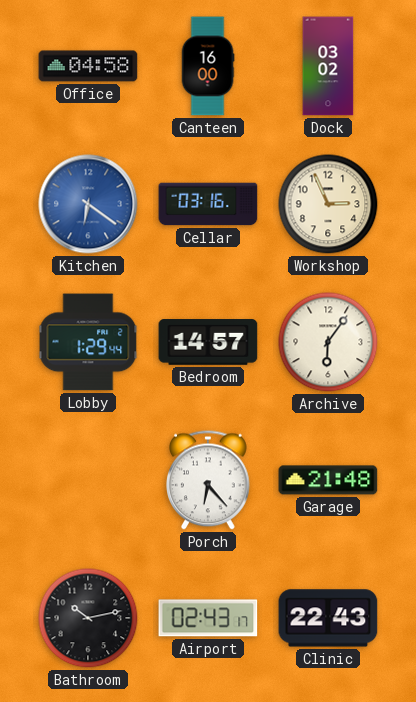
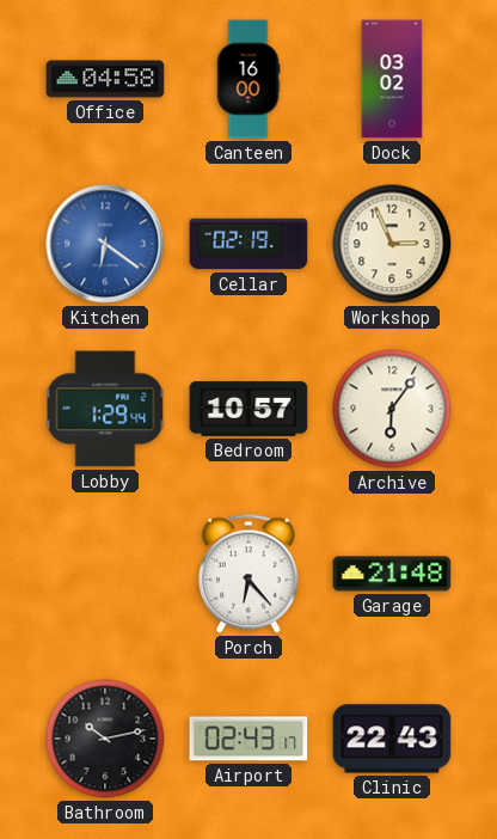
Cellar: 03:16 -> 02:19 (249, 244)
Bedroom: 14:57 -> 10:57 (249, 409)
